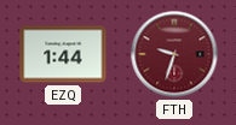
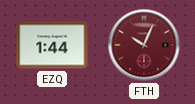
FTH: 9:33 -> 10:04 (144, 45)
